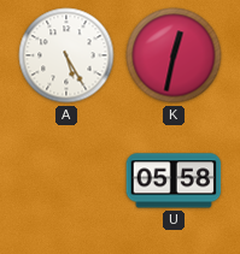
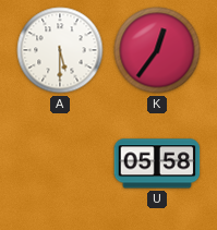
A: 5:25 -> 5:30 (60, 50)
K: 12:32 -> 12:36 (157, 50)
